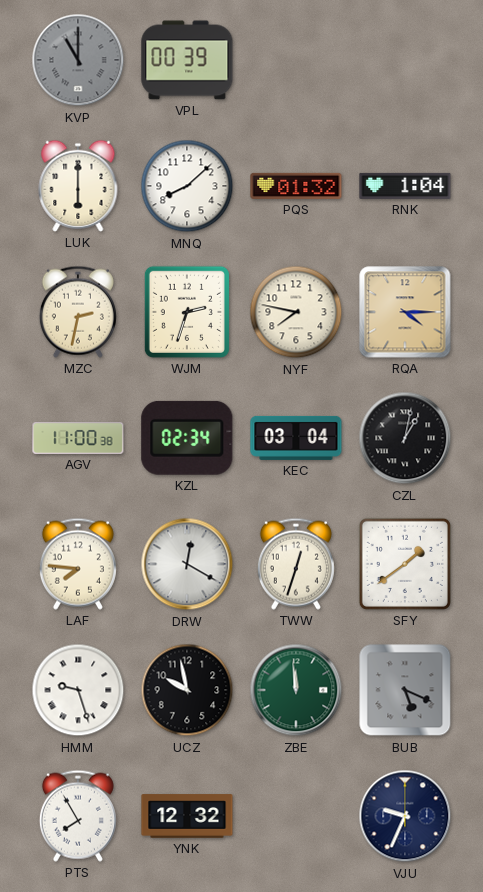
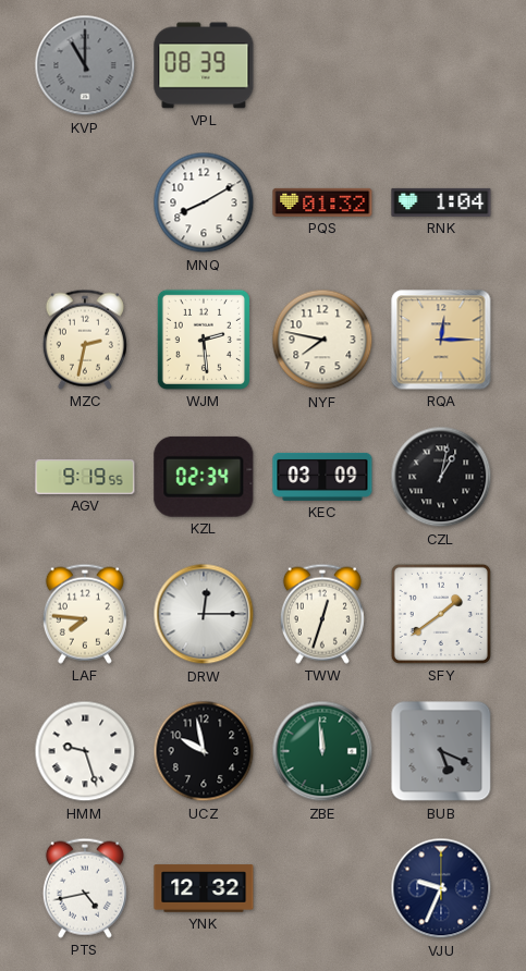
VPL: 00:39 -> 08:39 (204, 65)
LUK: 6:00 -> none (78, 186)
MNQ: 8:08 -> 8:10 (204, 202)
WJM: 2:33 -> 2:29 (204, 340)
RQA: 4:15 -> 12:15 (441, 340)
AGV: 11:00 -> 9:19 (85, 477)
KEC: 03:04 -> 03:09 (322, 477)
DRW: 12:20 -> 12:15 (204, 614)
PTS: 7:55 -> 4:43 (85, 888)
